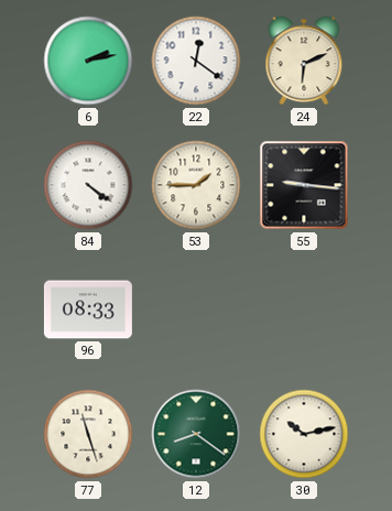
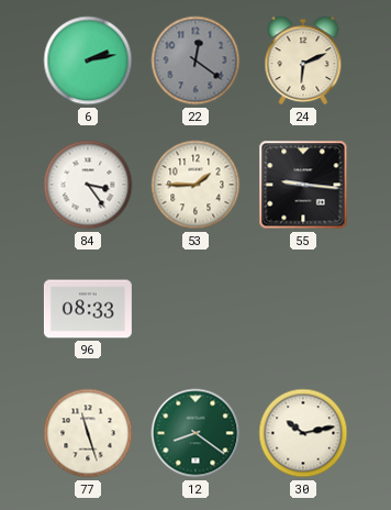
22 dial: white -> grey (195, 60)
84: 4:21 -> 3:24 (88, 185)
